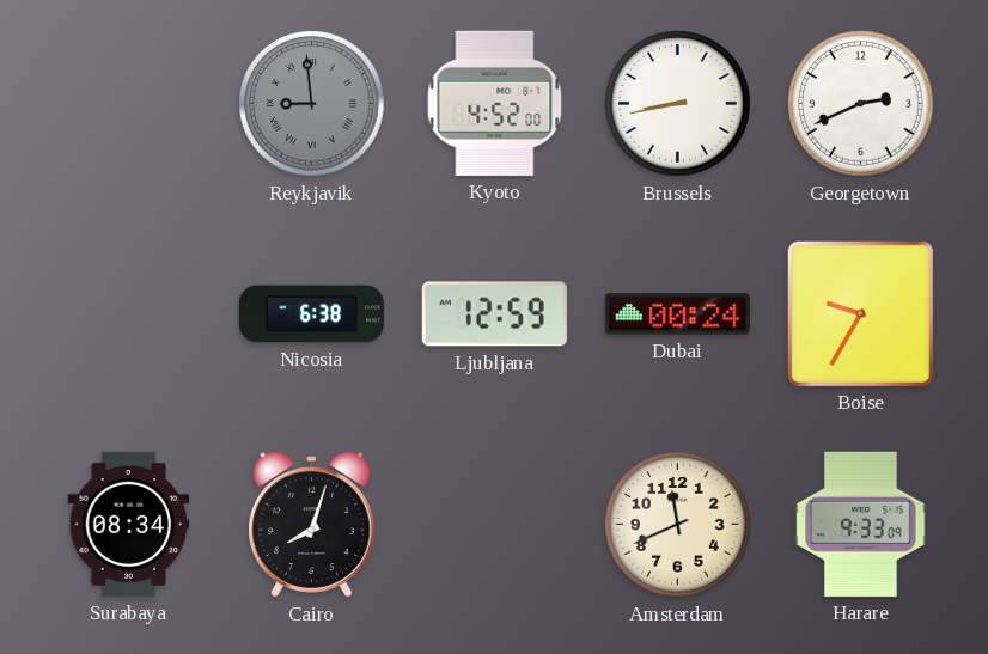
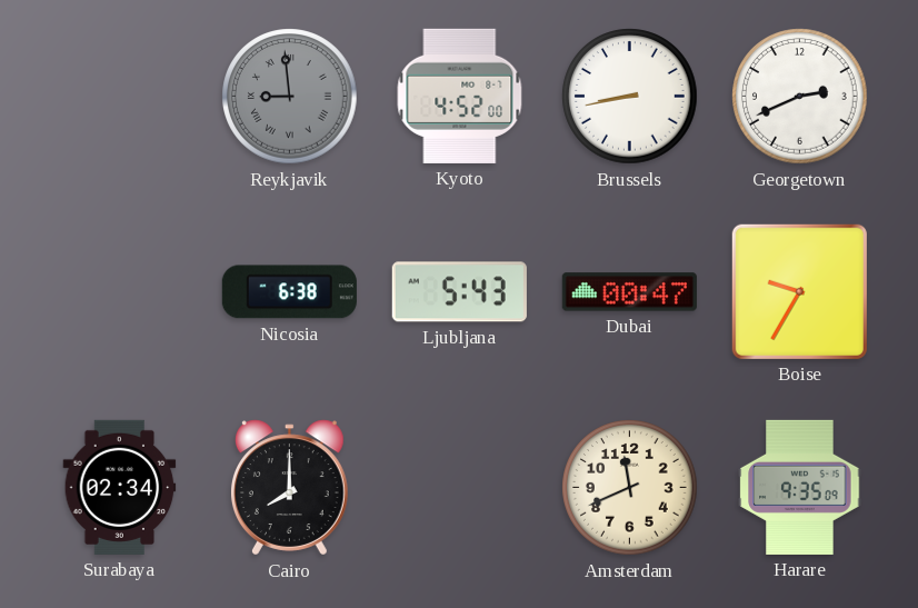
Ljubljana: 12:59 -> 5:43 (459, 292)
Dubai: 00:24 -> 00:47 (629, 292)
Surabaya: 08:34 -> 02:34 (120, 487)
Cairo: 8:03 -> 8:00 (289, 488)
Harare: 9:33 -> 9:35 (800, 487)
